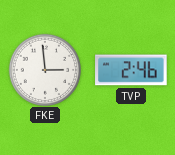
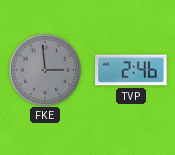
FKE dial: white -> grey (44, 69)
